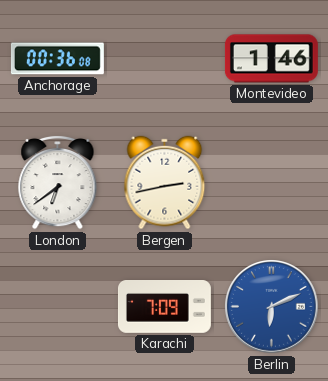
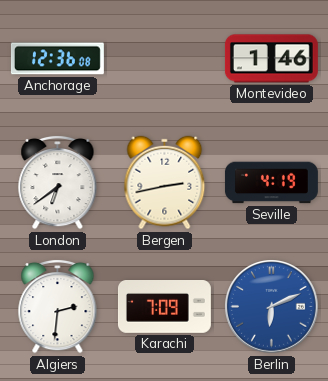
Anchorage: 00:36 -> 12:36 (57, 59)
Seville: none -> 4:19 (272, 183)
Algiers: none -> 2:31 (58, 306)
